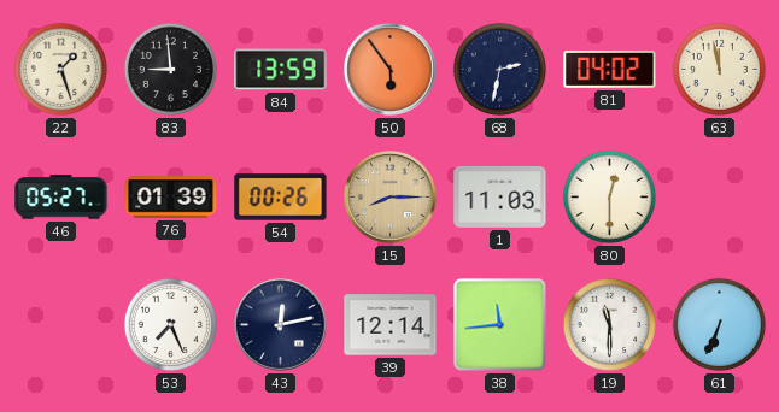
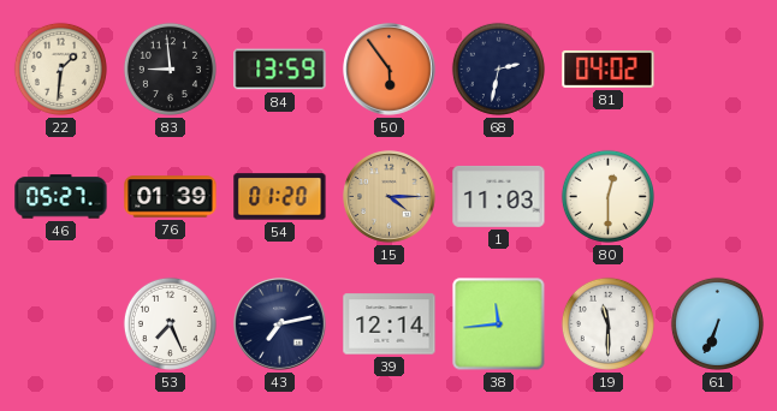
22: 1:27 -> 1:31 (60, 68)
63: 11:58 -> none (719, 69)
54: 00:26 -> 01:20 (280, 197)
15: 8:15 -> 4:15 (390, 197)
43: 12:13 -> 7:13 (280, 324)
